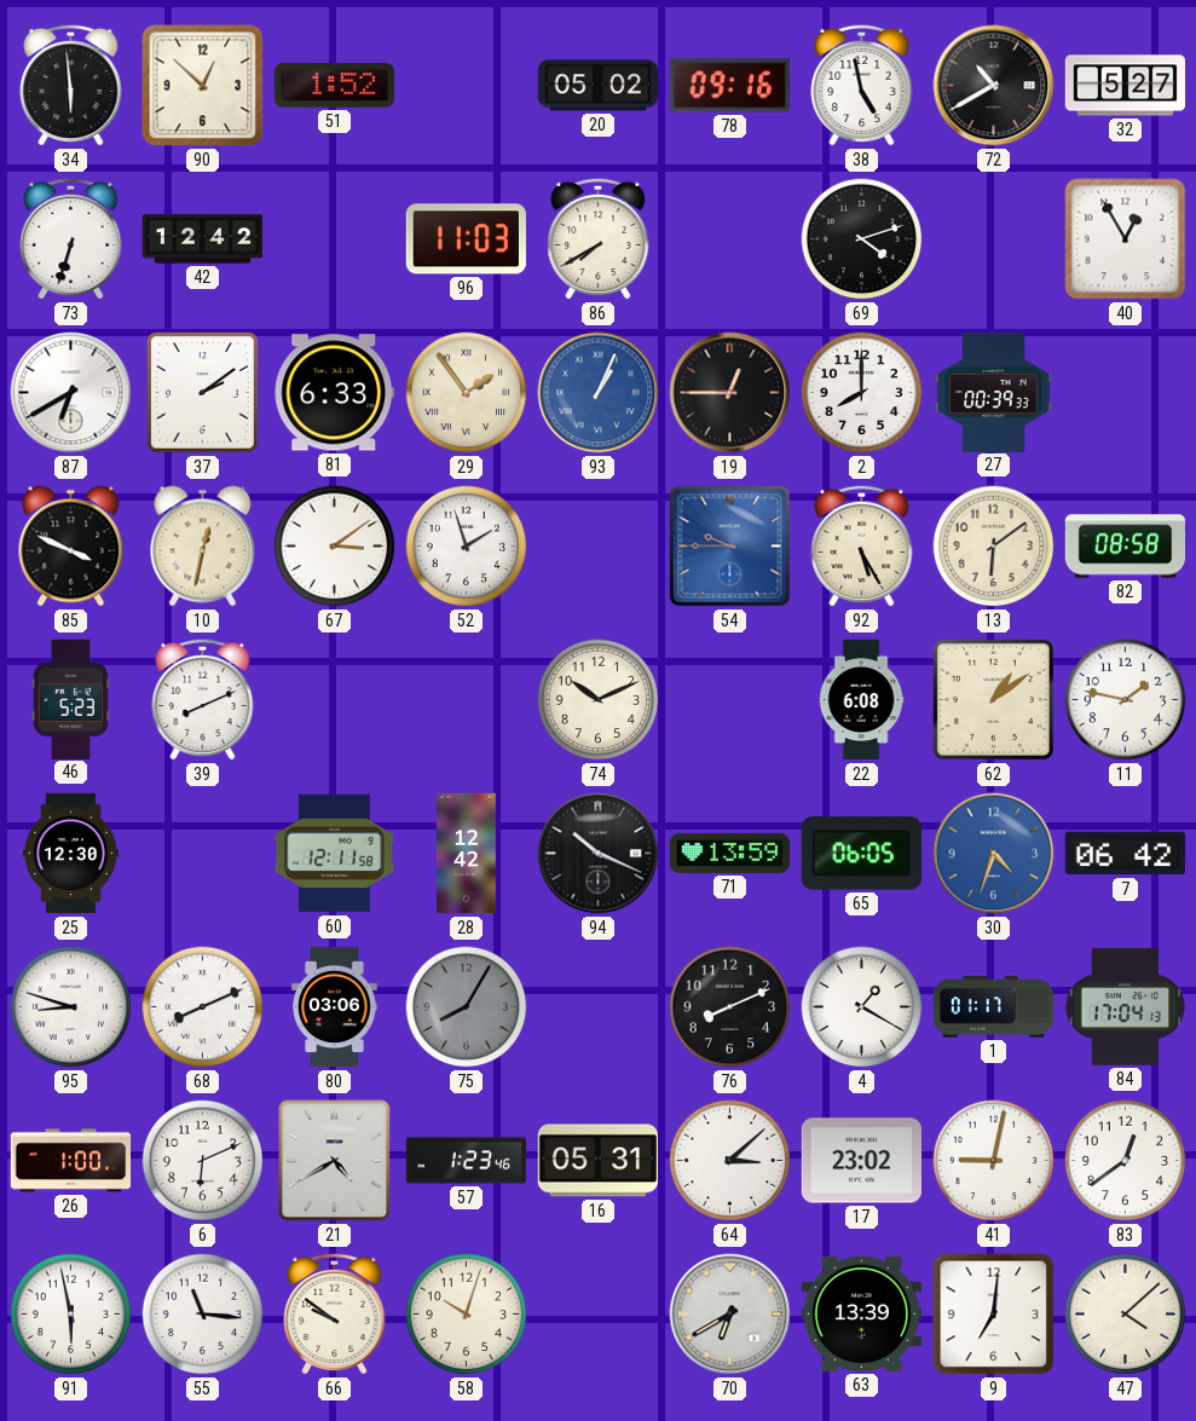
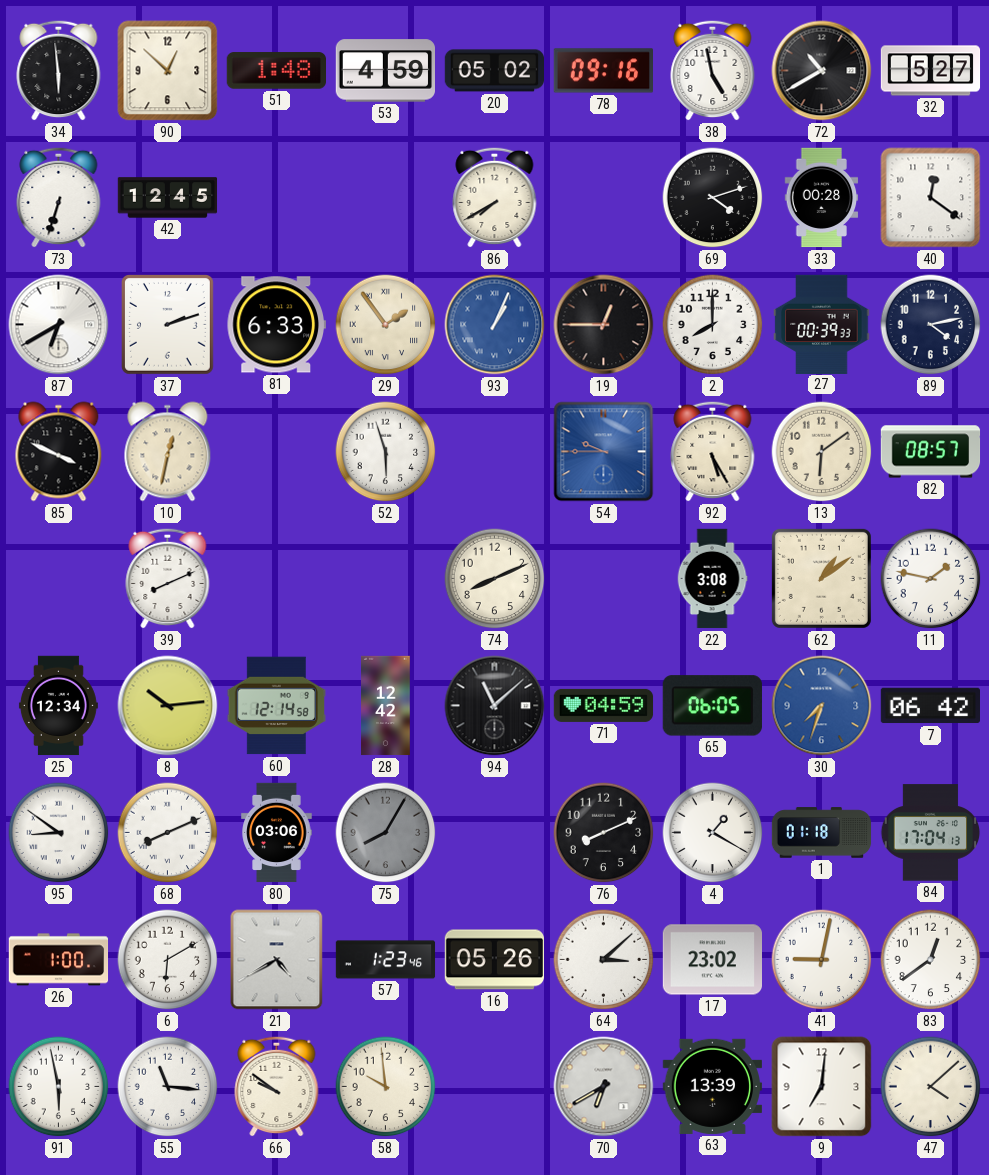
51: 1:52 -> 1:48 (276, 71)
53: none -> 4:59 (385, 71)
42: 12:42 -> 12:45 (168, 198)
96: 11:03 -> none (466, 239)
33: none -> 00:28 (822, 198)
40: 12:55 -> 12:21 (931, 198)
37: 2:09 -> 2:12 (168, 325)
89: none -> 4:13 (931, 325)
67: 3:09 -> none (335, 547)
52: 1:57 -> 5:57 (386, 452)
82: 08:58 -> 08:57 (931, 452)
46: 5:23 -> none (70, 699)
74: 10:11 -> 8:11 (495, 579)
22: 6:08 -> 3:08 (712, 579)
25: 12:30 -> 12:34 (58, 706)
8: none -> 10:14 (168, 706)
60: 12:11 -> 12:14 (276, 706)
94: 10:19 -> 11:08 (495, 706)
71: 13:59 -> 04:59 (604, 705)
30: 4:33 -> 7:33 (822, 706)
95: 8:48 -> 8:51 (59, 833)
1: 01:17 -> 01:18 (822, 833)
6: 6:11 -> 6:10 (168, 960)
16: 05:31 -> 05:26 (494, 960)
58: 10:03 -> 9:59 (386, 1087)
